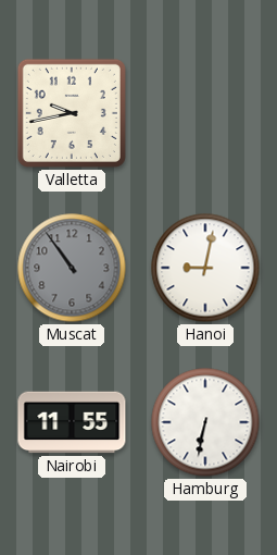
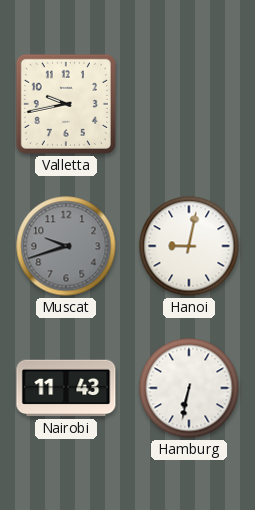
Muscat: 10:54 -> 9:42 (66, 246)
Nairobi: 11:55 -> 11:43 (66, 388)
